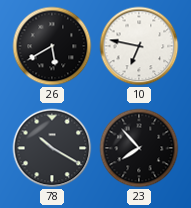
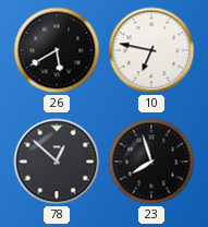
78: 10:20 -> 12:52 (57, 162)
23: 7:53 -> 7:57 (151, 162)
